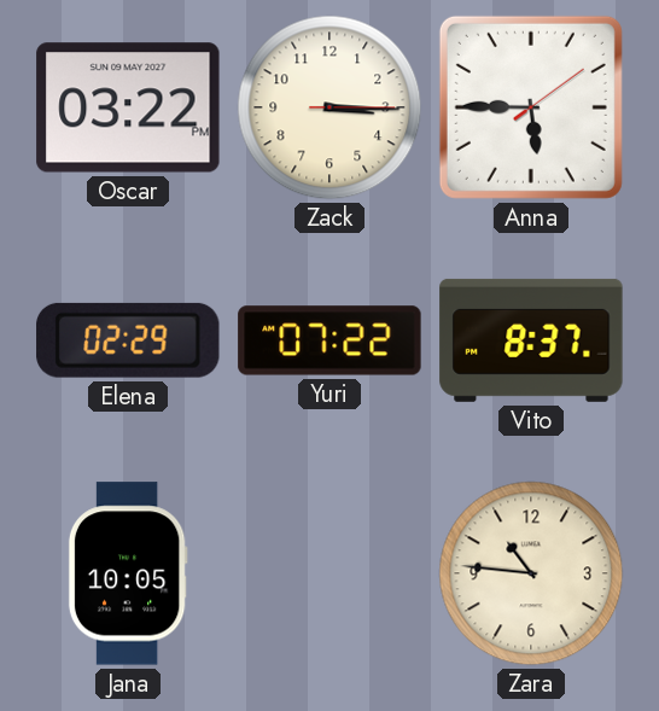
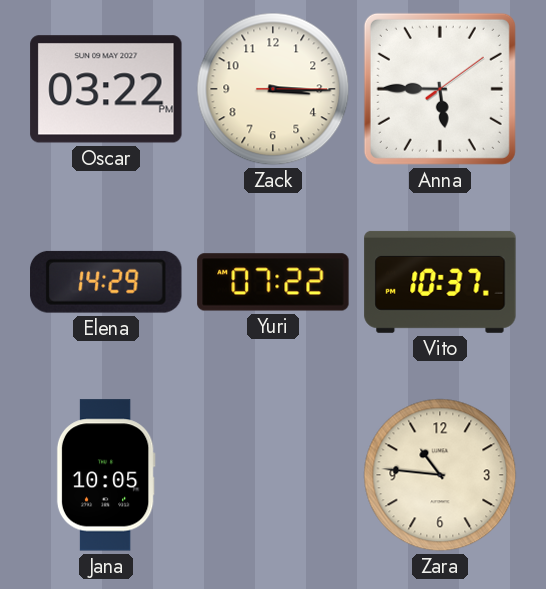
Elena: 02:29 -> 14:29 (106, 282)
Vito: 8:37 -> 10:37 (440, 282)
